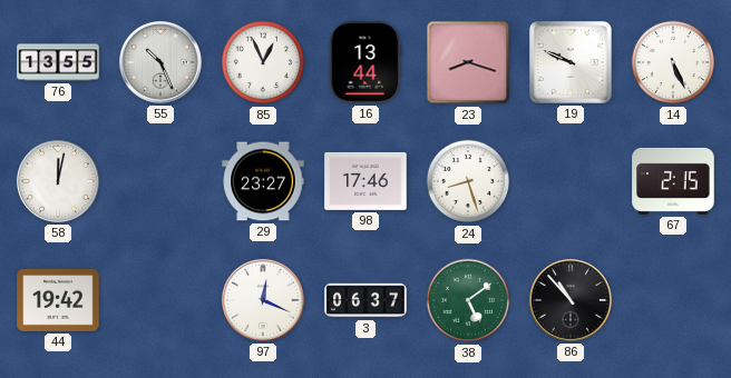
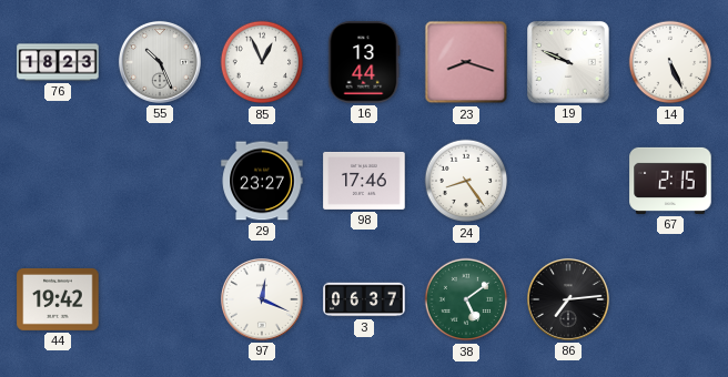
76: 13:55 -> 18:23 (58, 62)
58: 12:02 -> none (58, 181)
24: 8:27 -> 8:24 (466, 181)
86: 10:53 -> 7:14 (568, 299)
